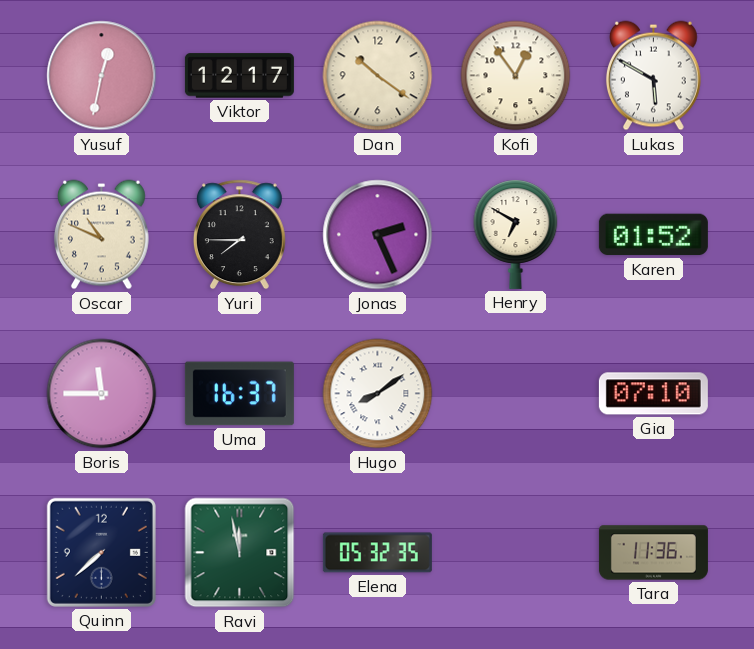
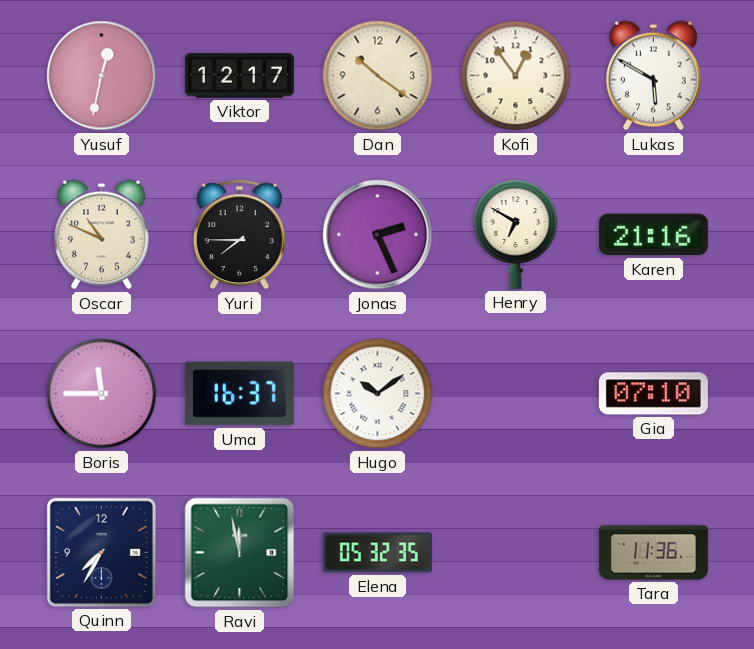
Karen: 01:52 -> 21:16 (653, 235)
Hugo: 8:09 -> 10:09 (378, 394)
Quinn: 7:38 -> 7:35 (101, 552)
